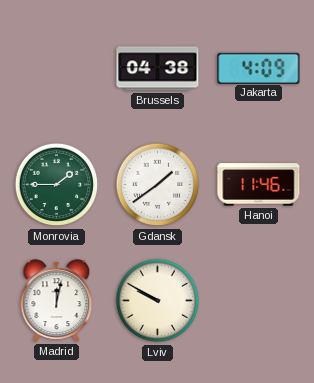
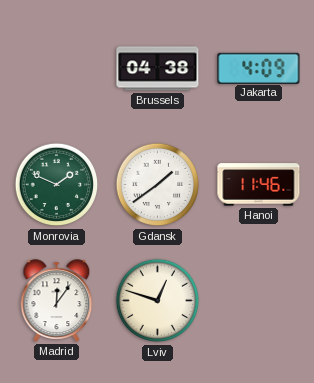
Monrovia: 1:45 -> 1:49 (57, 185)
Madrid: 12:02 -> 12:06 (57, 301)
Lviv: 9:50 -> 12:48 (158, 301)
